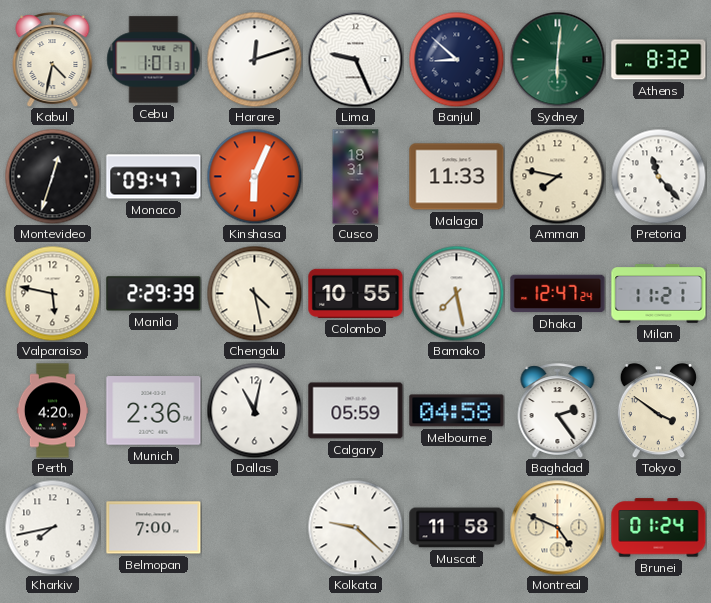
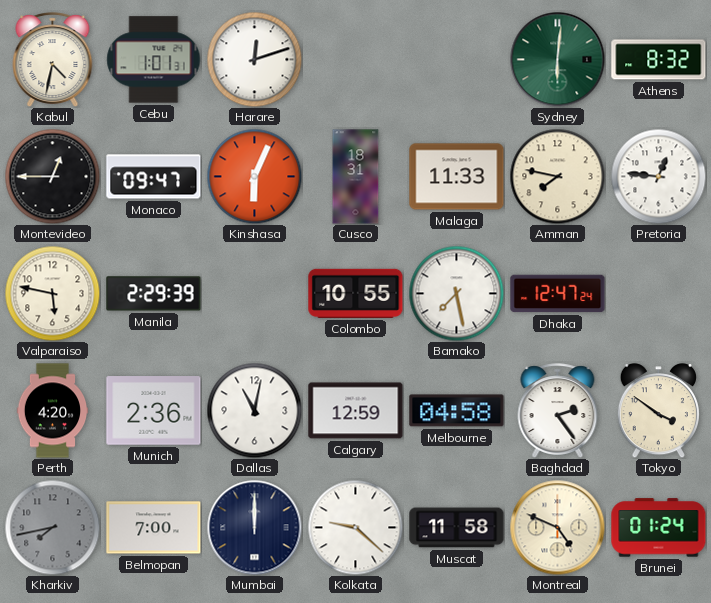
Lima: 9:26 -> none (355, 59)
Banjul: 8:52 -> none (456, 59)
Montevideo: 12:33 -> 12:45 (52, 176)
Pretoria: 11:23 -> 12:46 (658, 176)
Chengdu: 4:28 -> none (254, 293)
Milan: 11:21 -> none (659, 294)
Calgary: 05:59 -> 12:59 (356, 411)
Kharkiv dial: white -> grey (52, 527)
Mumbai: none -> 12:00 (254, 527)
